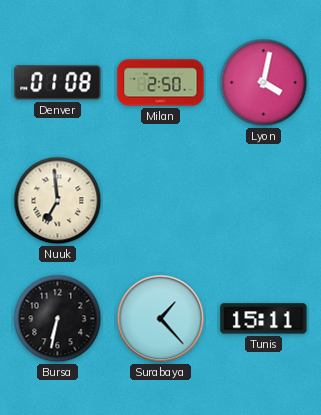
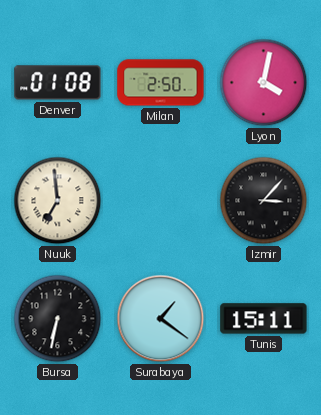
Izmir: none -> 3:07 (264, 201)
Surabaya: 1:23 -> 1:21 (161, 319)
